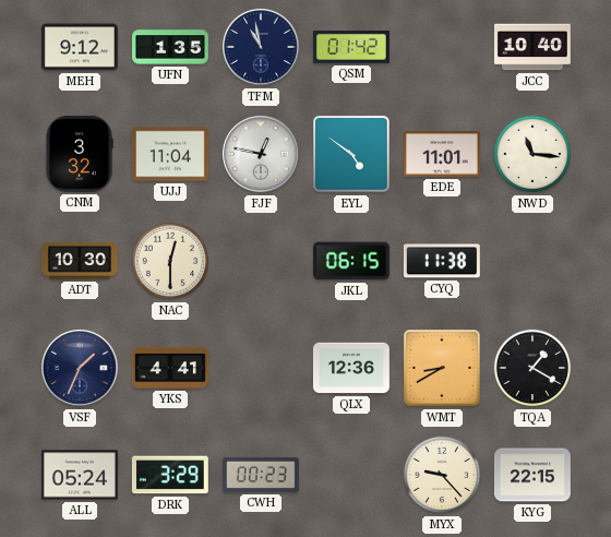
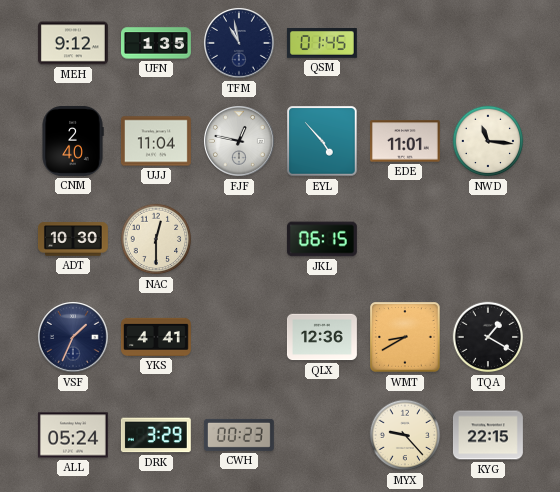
QSM: 01:42 -> 01:45 (322, 44)
JCC: 10:40 -> none (532, 47)
CNM: 3:32 -> 2:40 (73, 141)
EYL: 4:51 -> 4:53 (322, 141)
CYQ: 11:38 -> none (442, 261)
